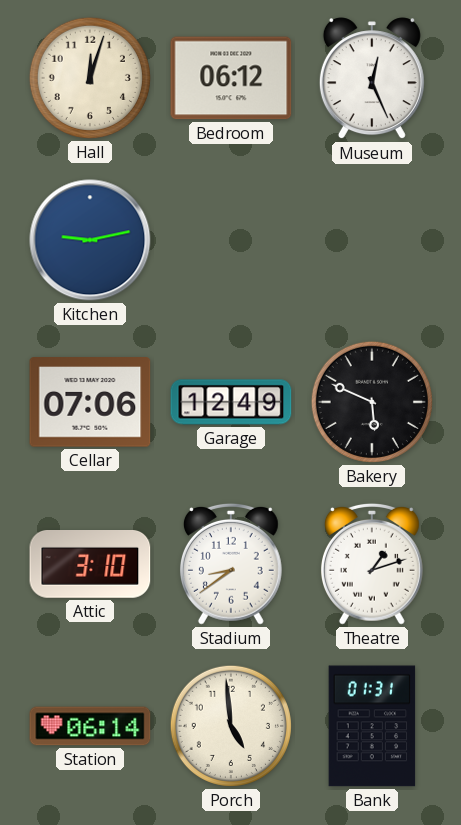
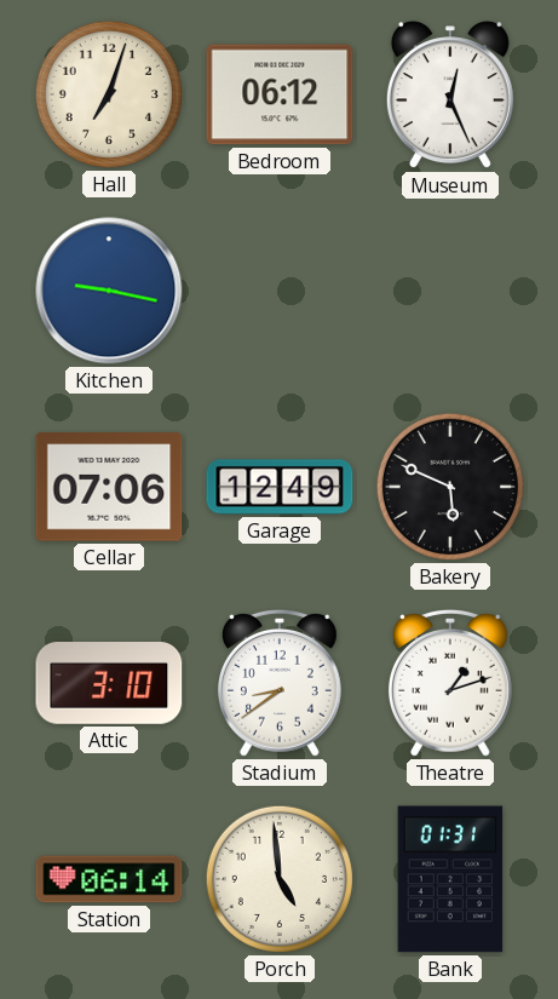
Hall: 12:03 -> 7:03 (109, 94)
Kitchen: 9:13 -> 9:17 (109, 291)
